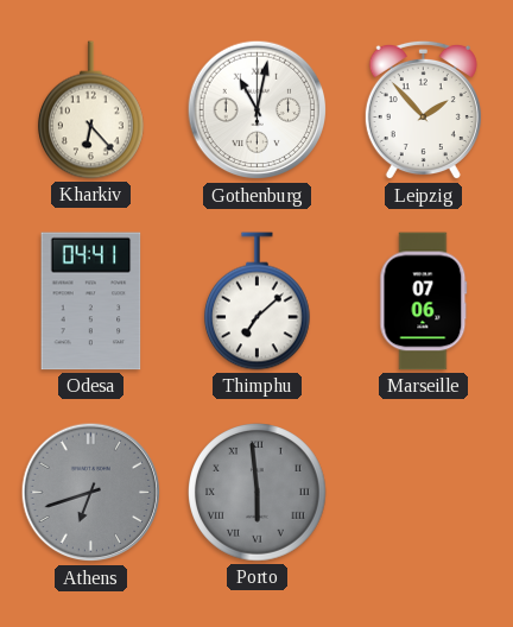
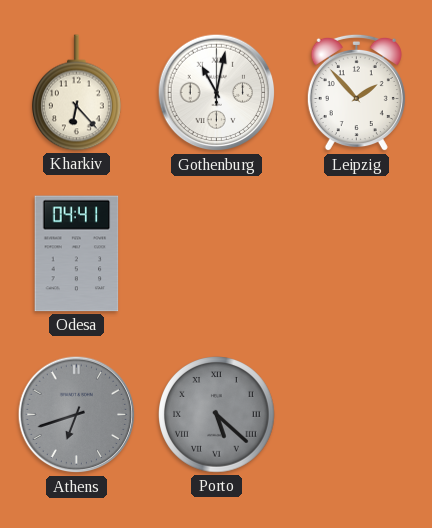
Thimphu: 7:08 -> none (256, 302)
Marseille: 07:06 -> none (424, 302)
Porto: 5:59 -> 5:22 (217, 415)
